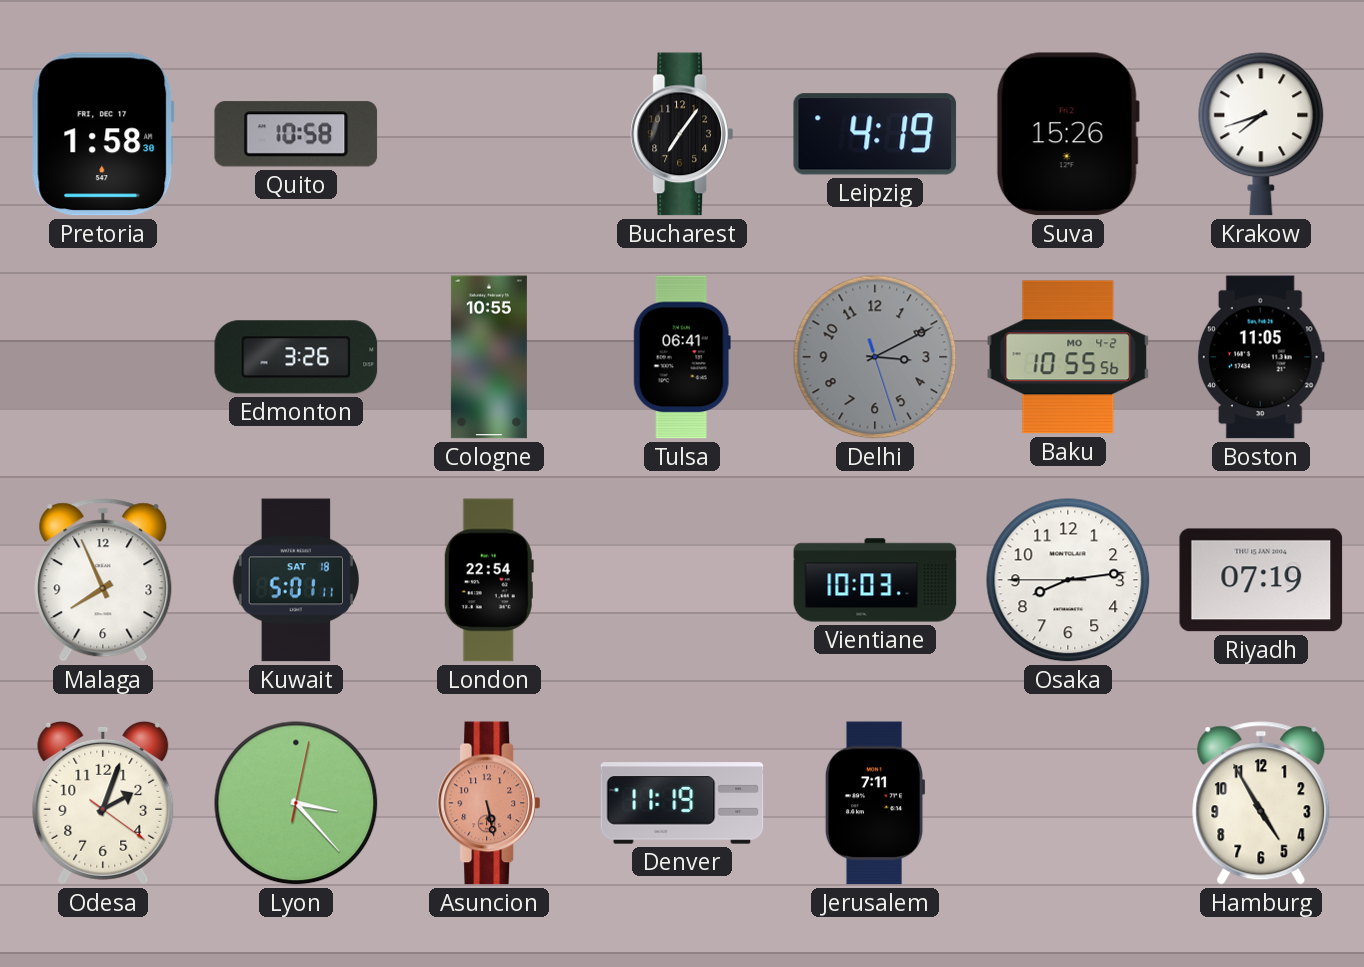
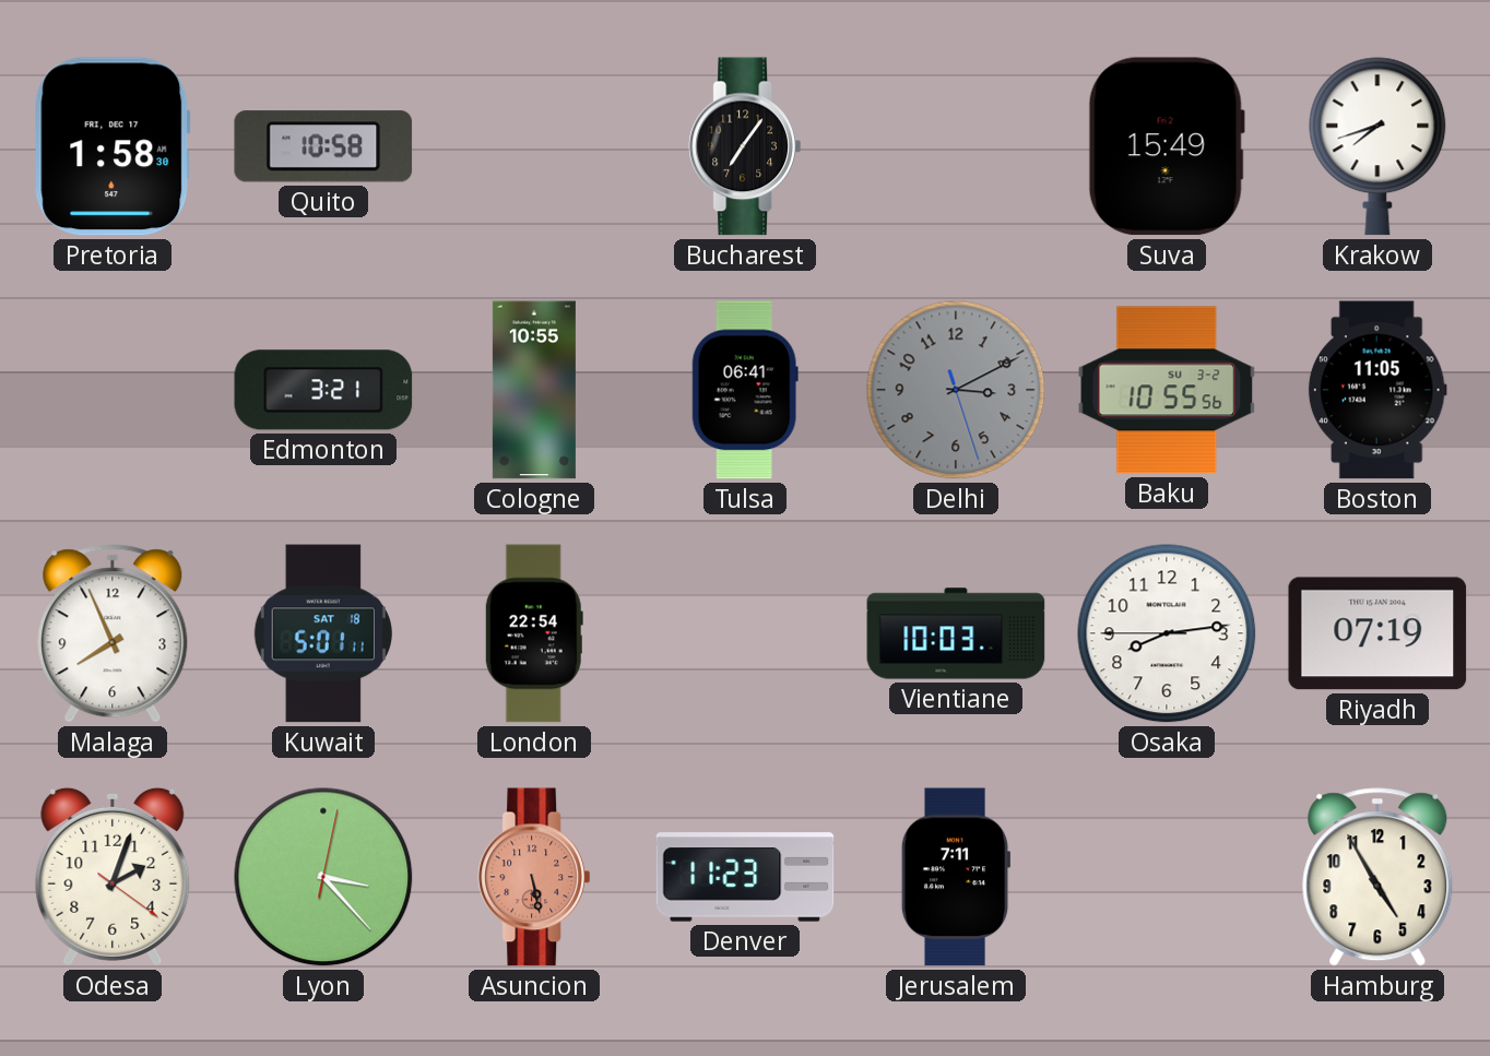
Leipzig: 4:19 -> none (875, 134)
Suva: 15:26 -> 15:49 (1167, 146)
Edmonton: 3:26 -> 3:21 (323, 390)
Baku date: MO 4-2 -> SU 3-2 (1167, 390)
Denver: 11:19 -> 11:23 (745, 877)
